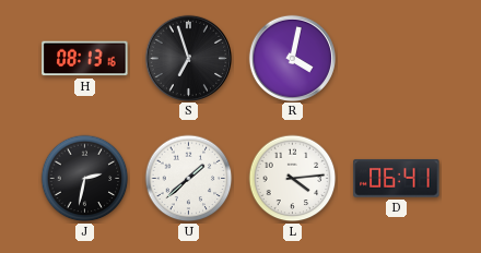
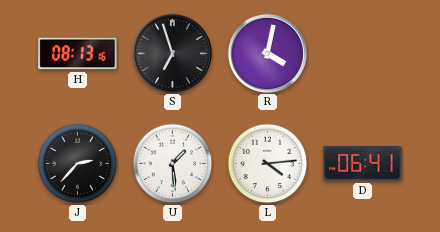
J: 2:32 -> 2:37 (78, 164)
U: 1:38 -> 1:29 (173, 164)
